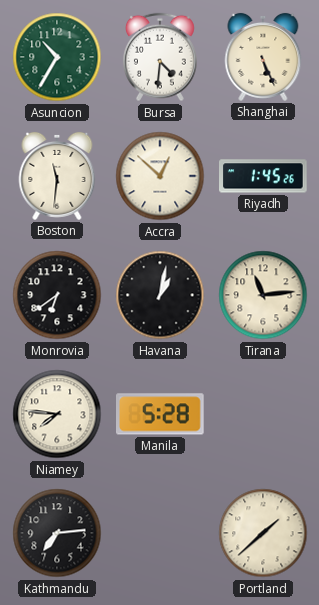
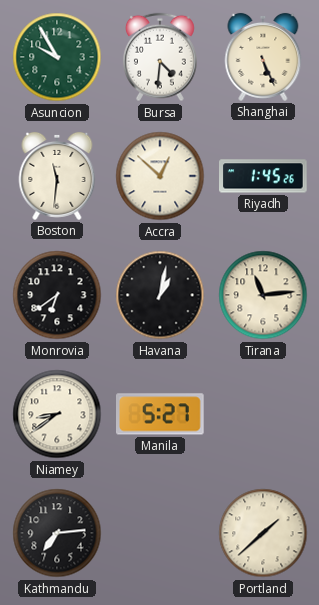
Asuncion: 10:35 -> 9:55 (57, 57)
Niamey: 7:46 -> 8:39 (57, 414)
Manila: 5:28 -> 5:27 (161, 414)
